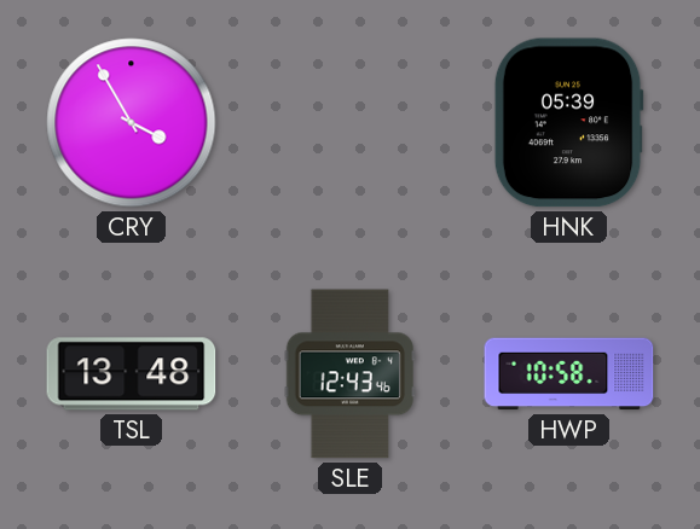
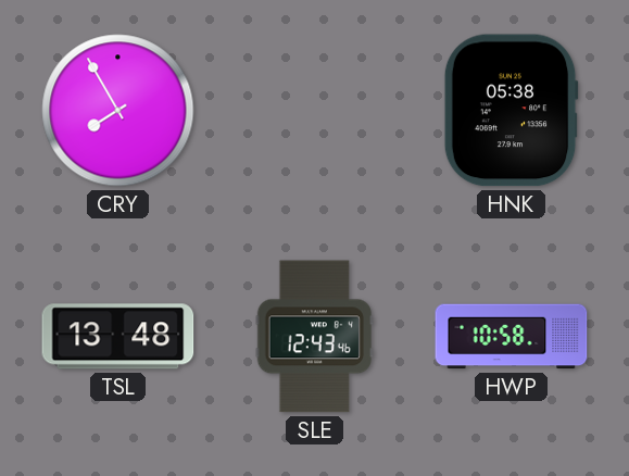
CRY: 3:55 -> 7:55 (118, 111)
HNK: 05:39 -> 05:38 (511, 111)
